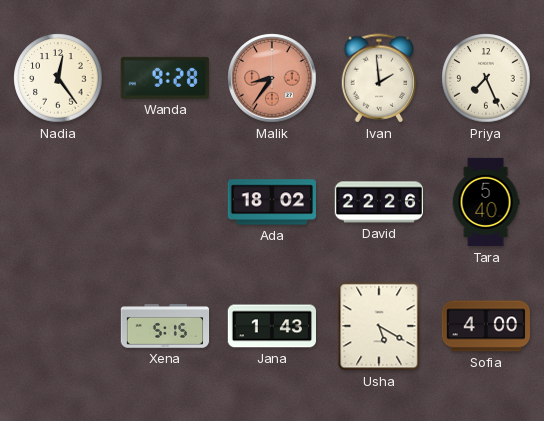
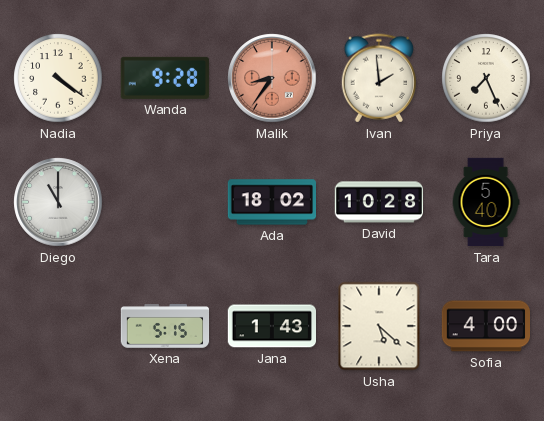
Nadia: 12:24 -> 4:21 (58, 78)
Diego: none -> 11:00 (58, 202)
David: 22:26 -> 10:28 (378, 202)
Usha: 5:20 -> 5:22 (379, 326)
